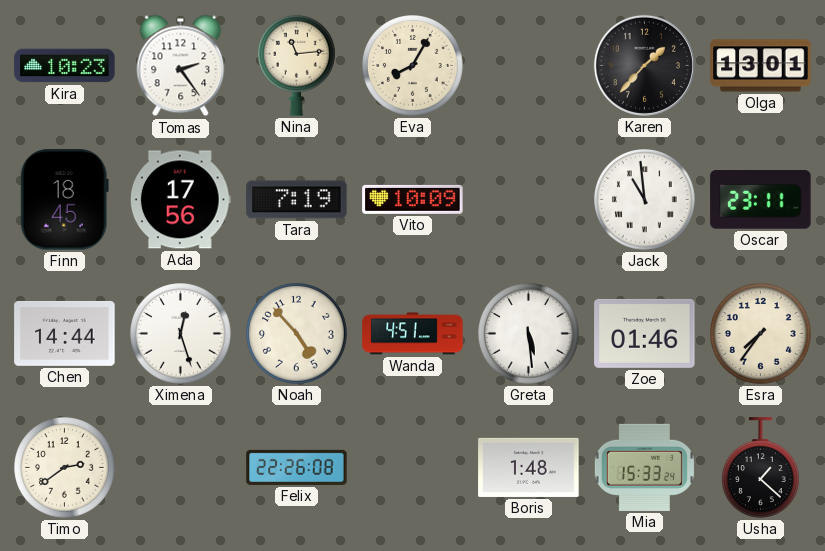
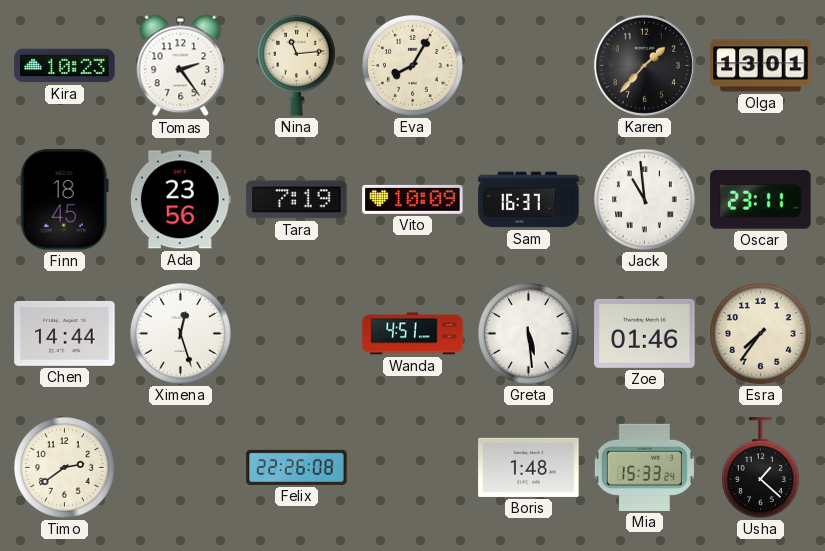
Ada: 17:56 -> 23:56 (180, 200)
Sam: none -> 16:37 (529, 200)
Noah: 4:53 -> none (297, 334)
